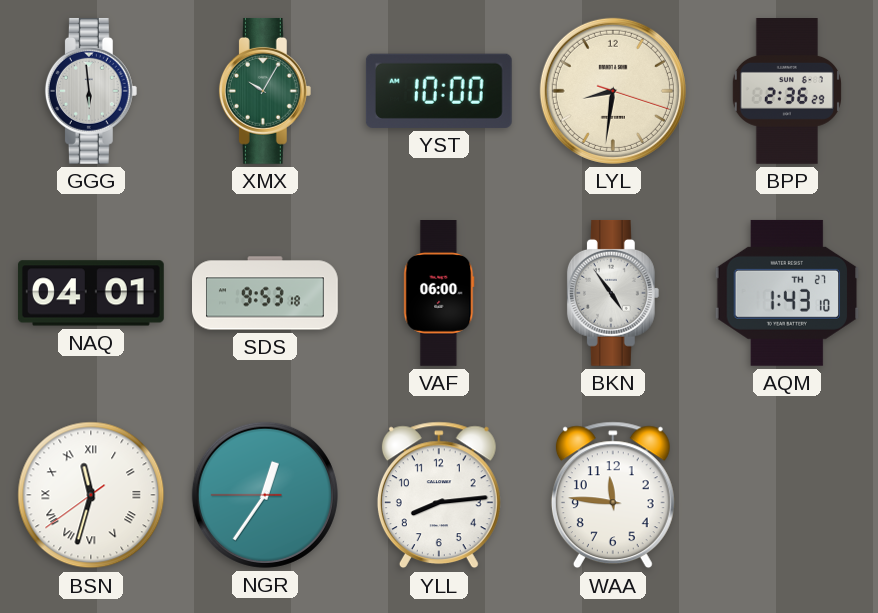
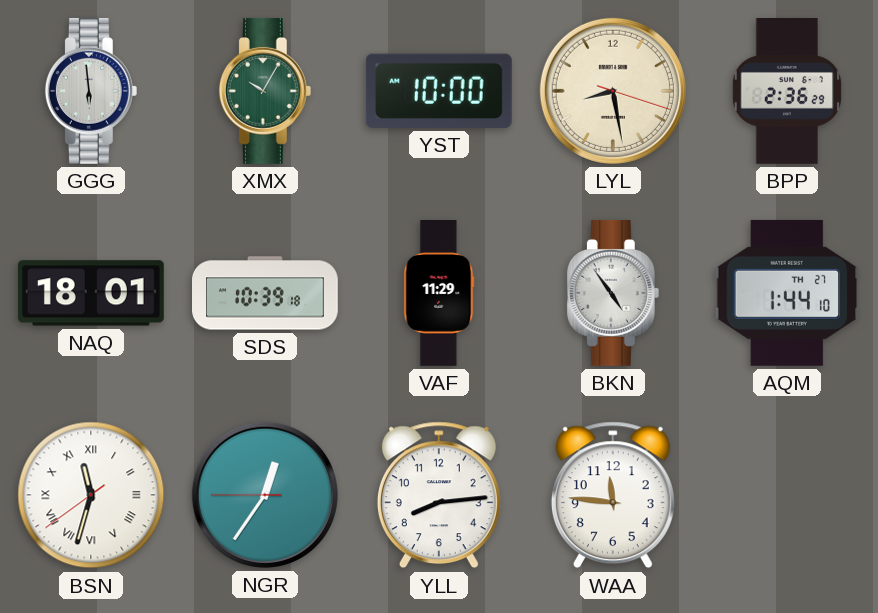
LYL: 8:31 -> 8:28 (613, 91)
NAQ: 04:01 -> 18:01 (91, 293)
SDS: 9:53 -> 10:39 (266, 293)
VAF: 06:00 -> 11:29 (439, 294)
AQM: 1:43 -> 1:44 (787, 293)
